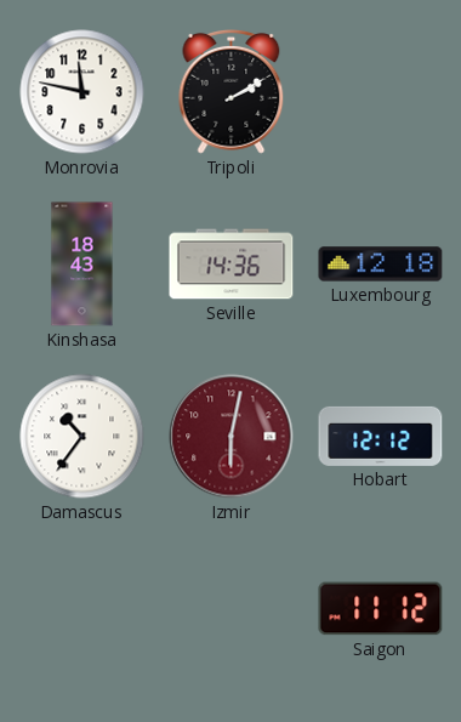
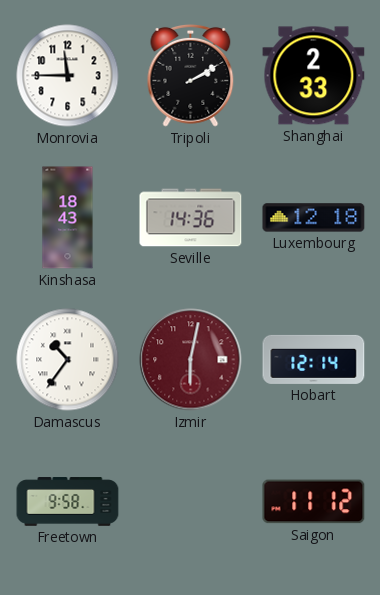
Monrovia: 11:47 -> 11:45 (68, 76)
Shanghai: none -> 2:33 (314, 76)
Hobart: 12:12 -> 12:14 (314, 359)
Freetown: none -> 9:58 (68, 502)
